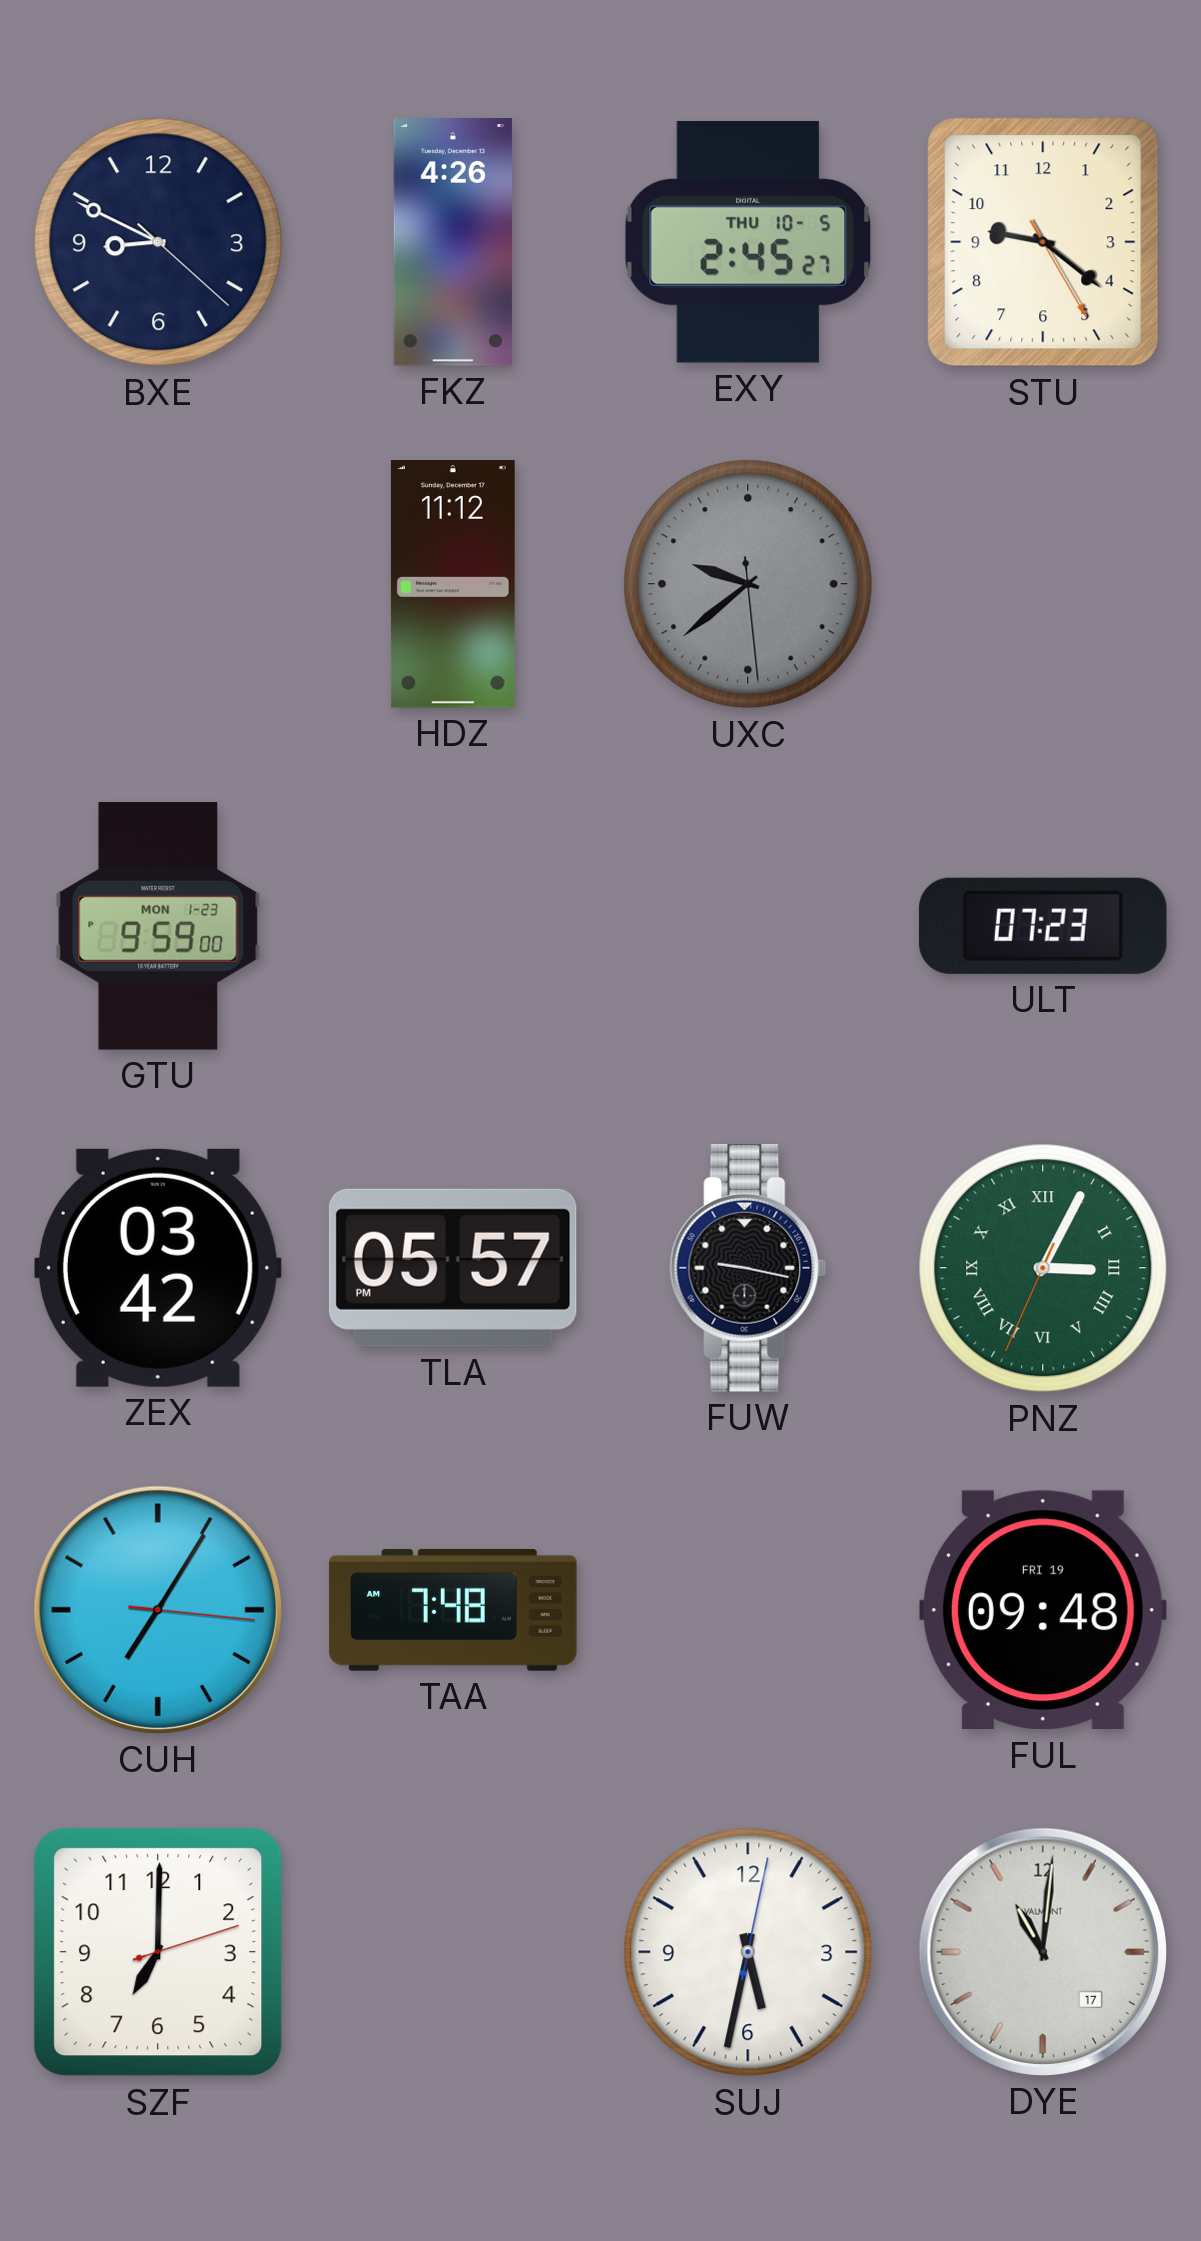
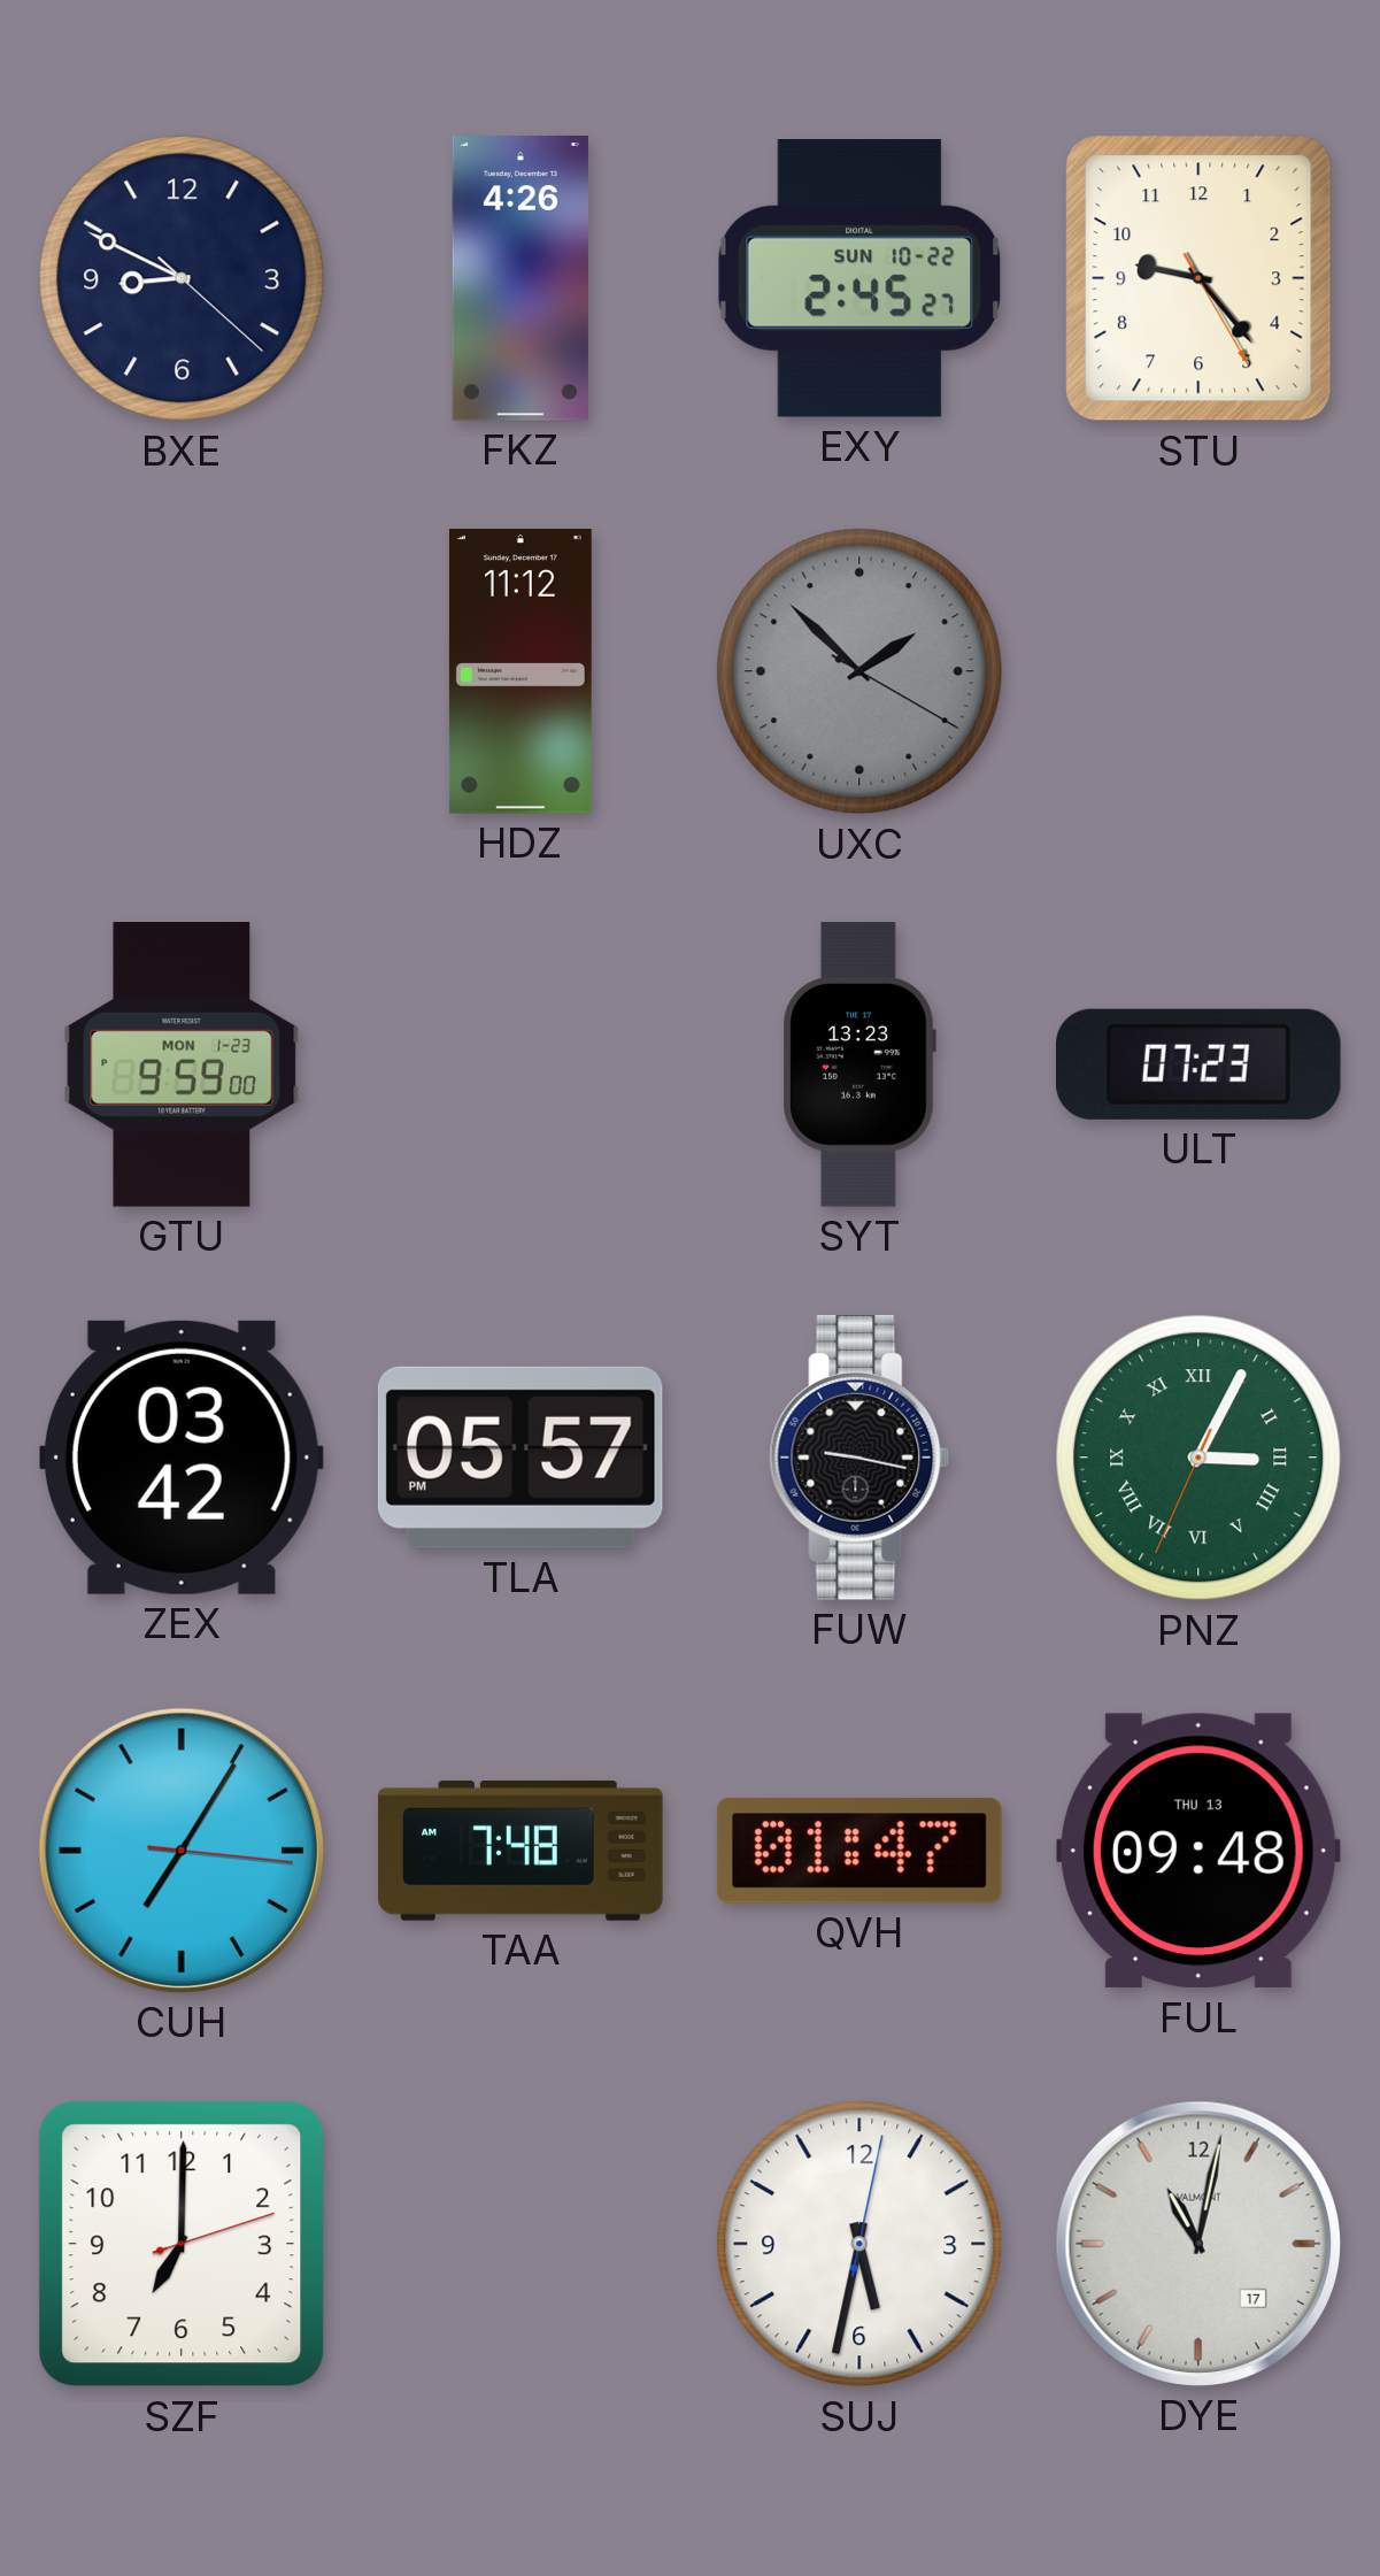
EXY date: THU 10-5 -> SUN 10-22 (859, 279)
STU: 9:21 -> 9:23 (1198, 278)
UXC: 9:38 -> 1:52 (859, 671)
SYT: none -> 13:23 (859, 1064)
QVH: none -> 01:47 (859, 1851)
FUL date: FRI 19 -> THU 13 (1198, 1851)
DYE: 11:01 -> 11:02 (1198, 2244)
